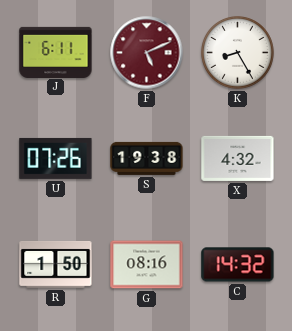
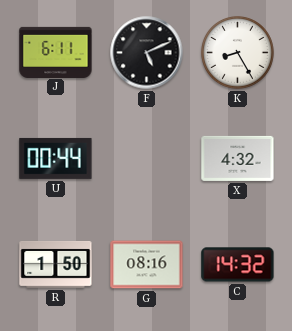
F dial: burgundy -> black (147, 53)
U: 07:26 -> 00:44 (56, 158)
S: 19:38 -> none (147, 158)
